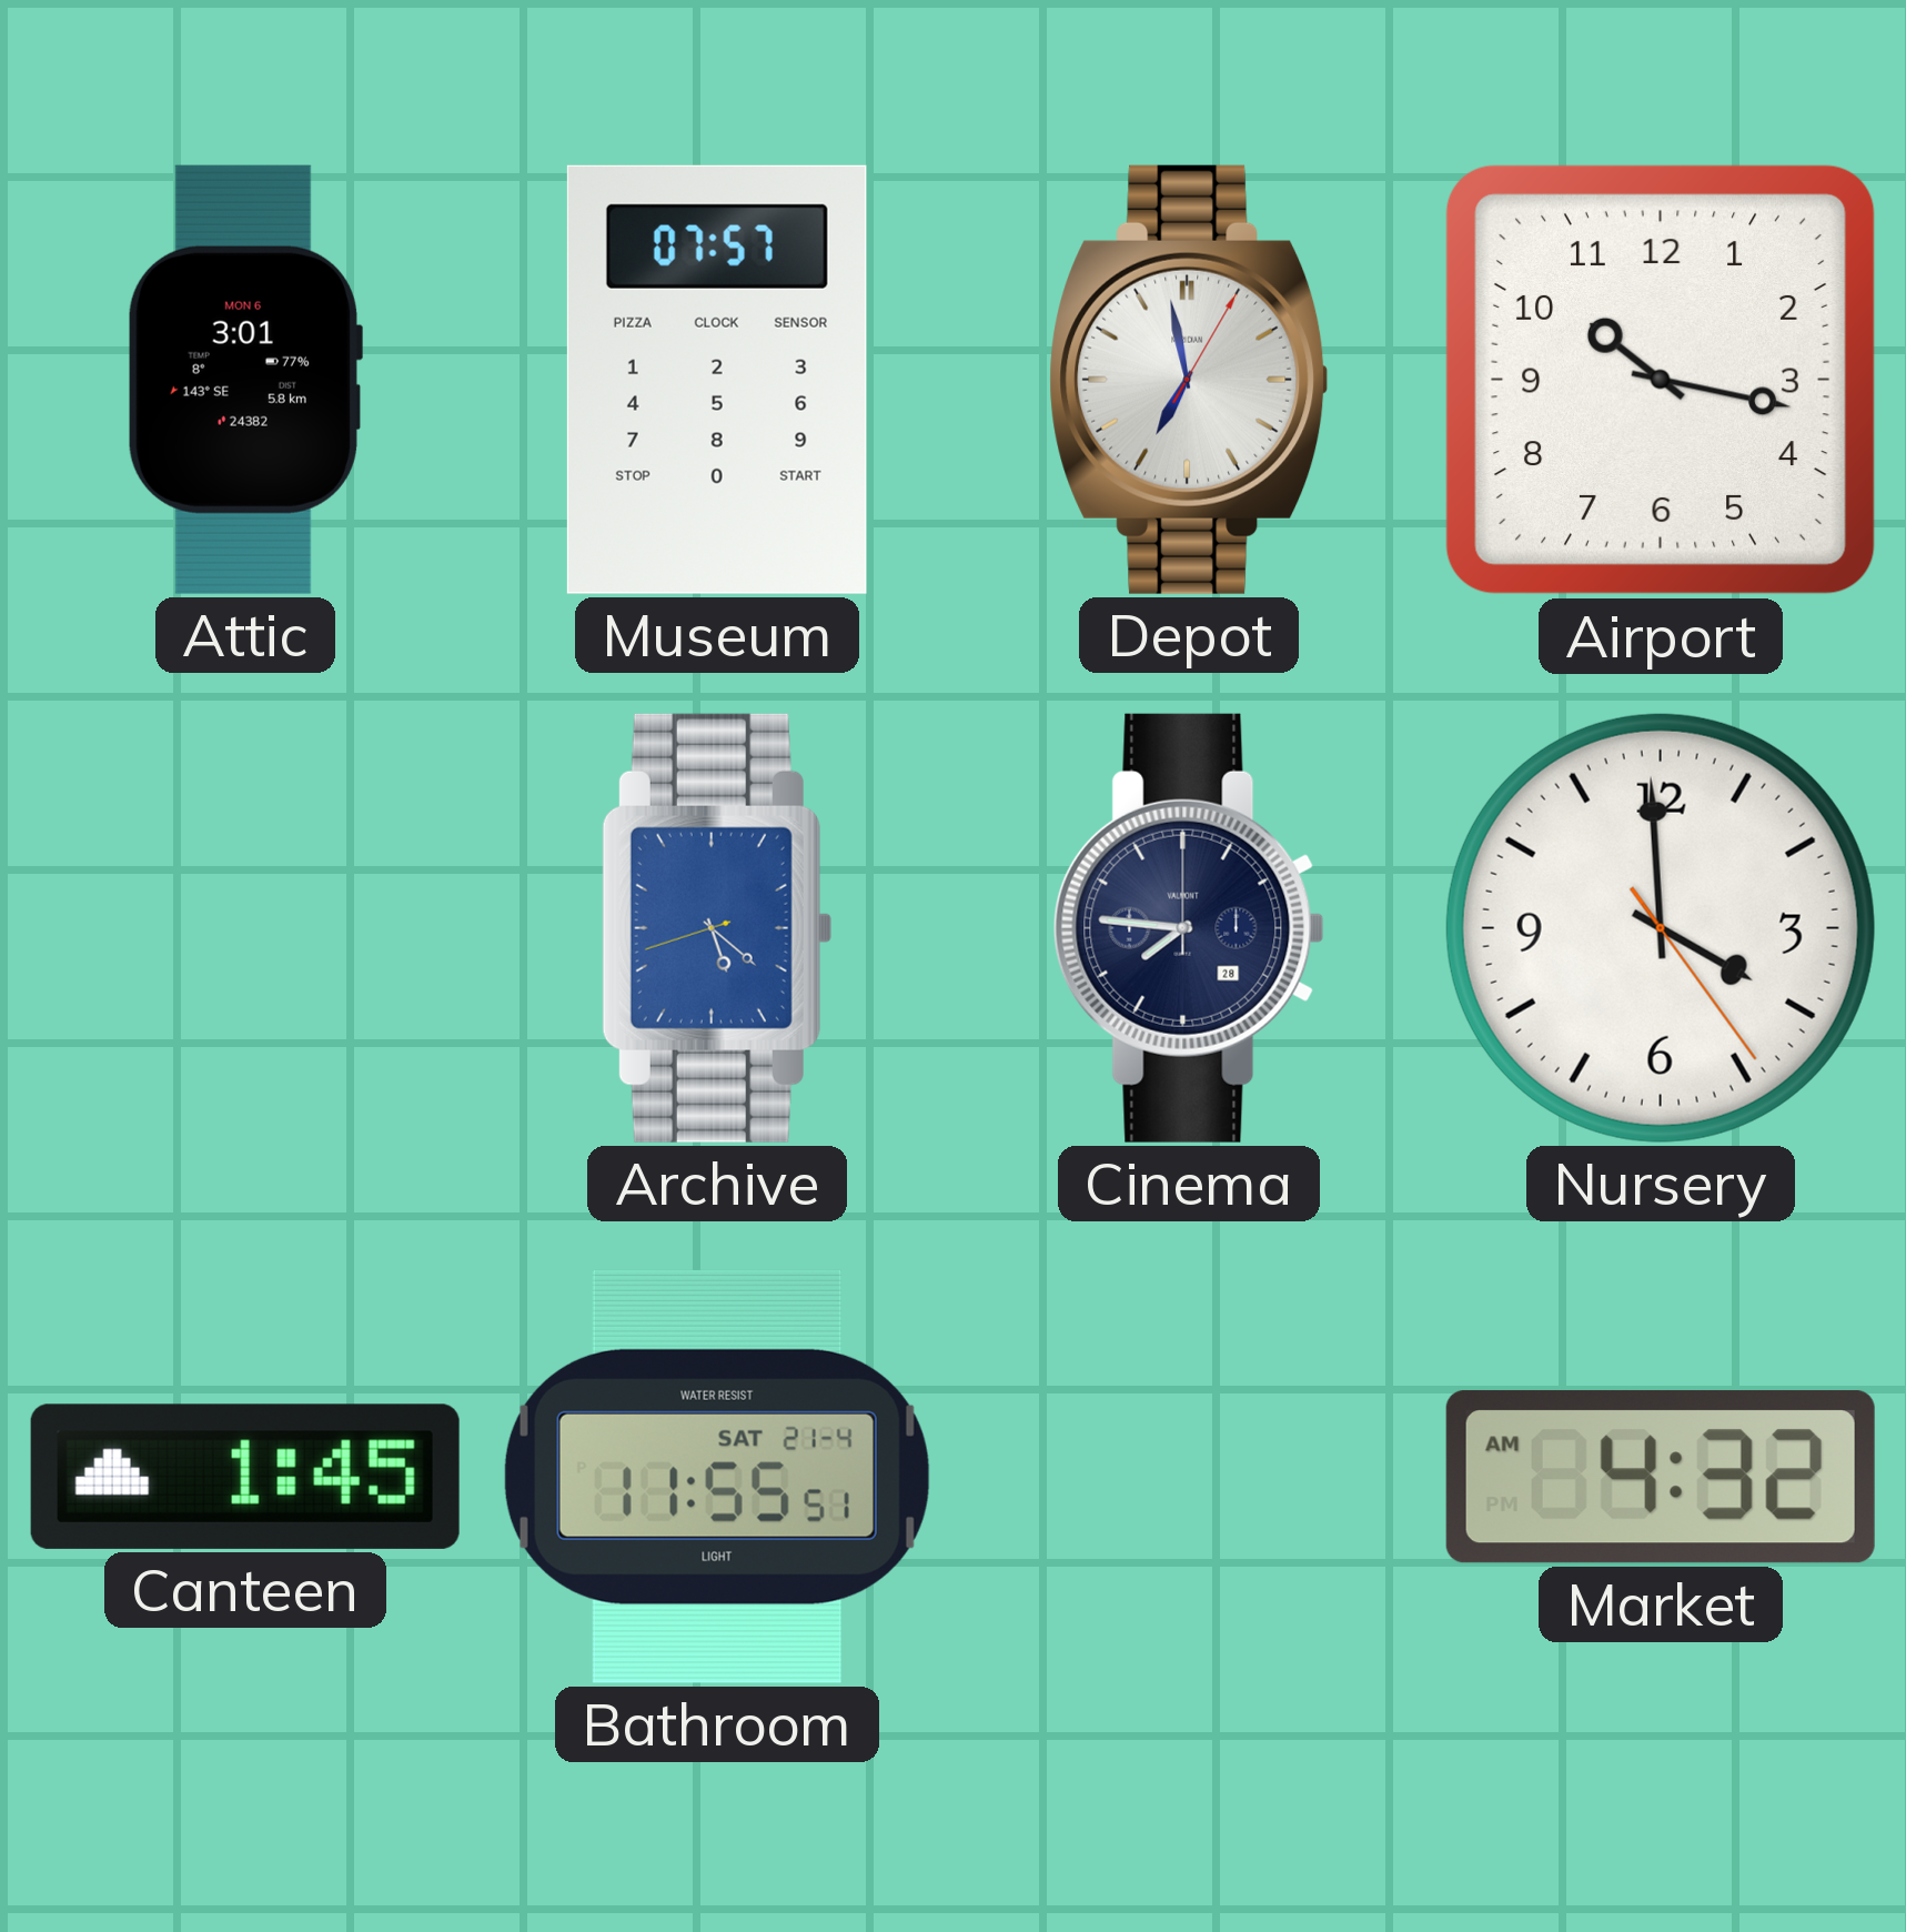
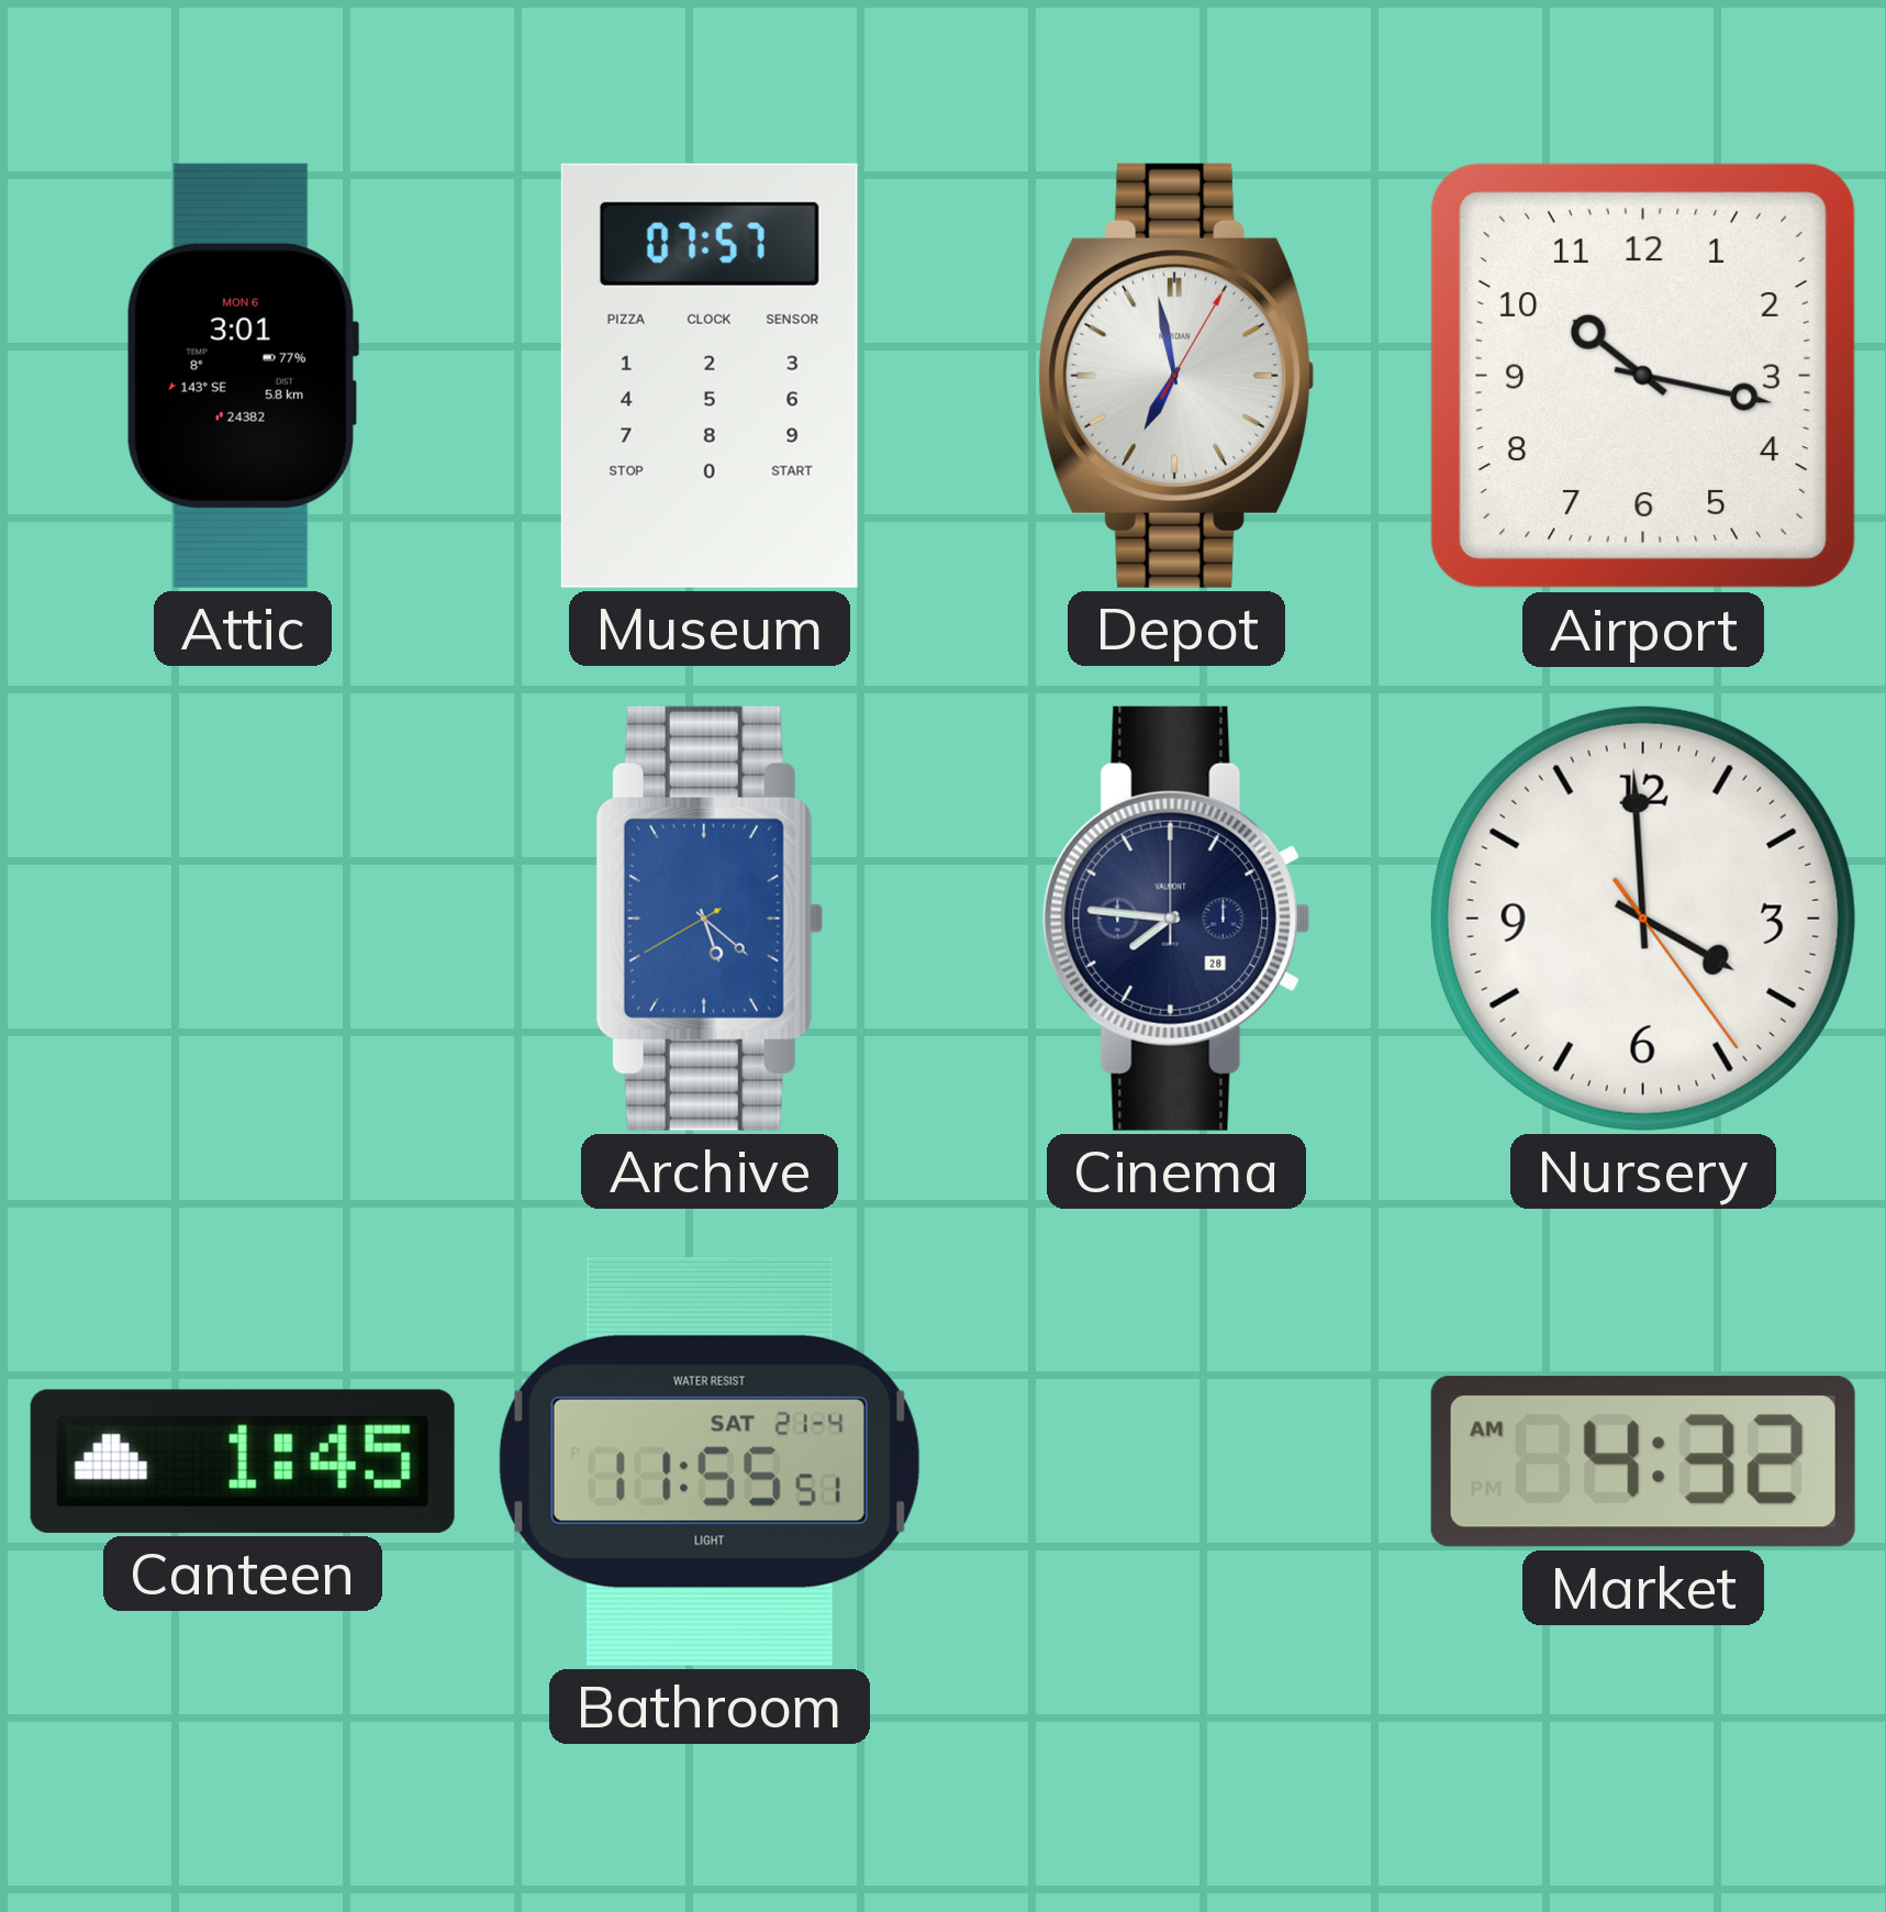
Archive: 5:21:42 -> 5:21:40 (708, 919)
